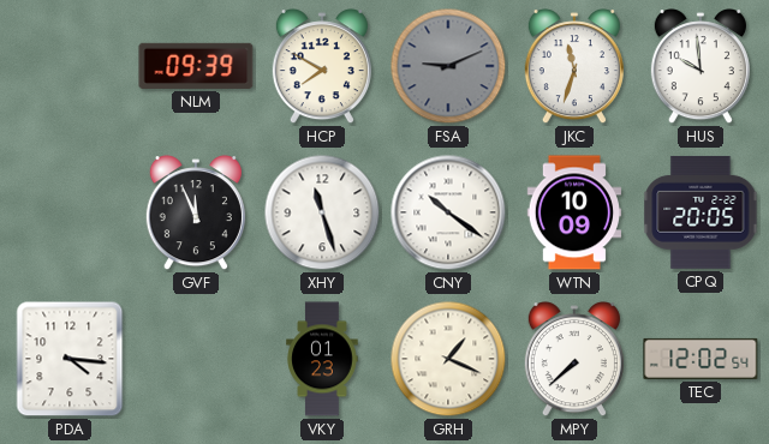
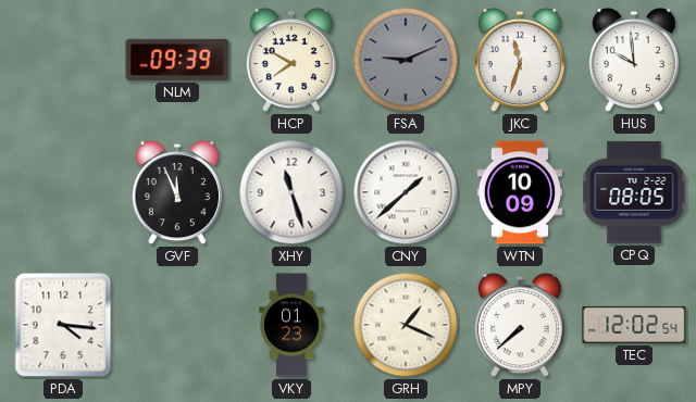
CNY: 10:21 -> 1:38 (406, 192)
CPQ: 20:05 -> 08:05 (634, 192)
